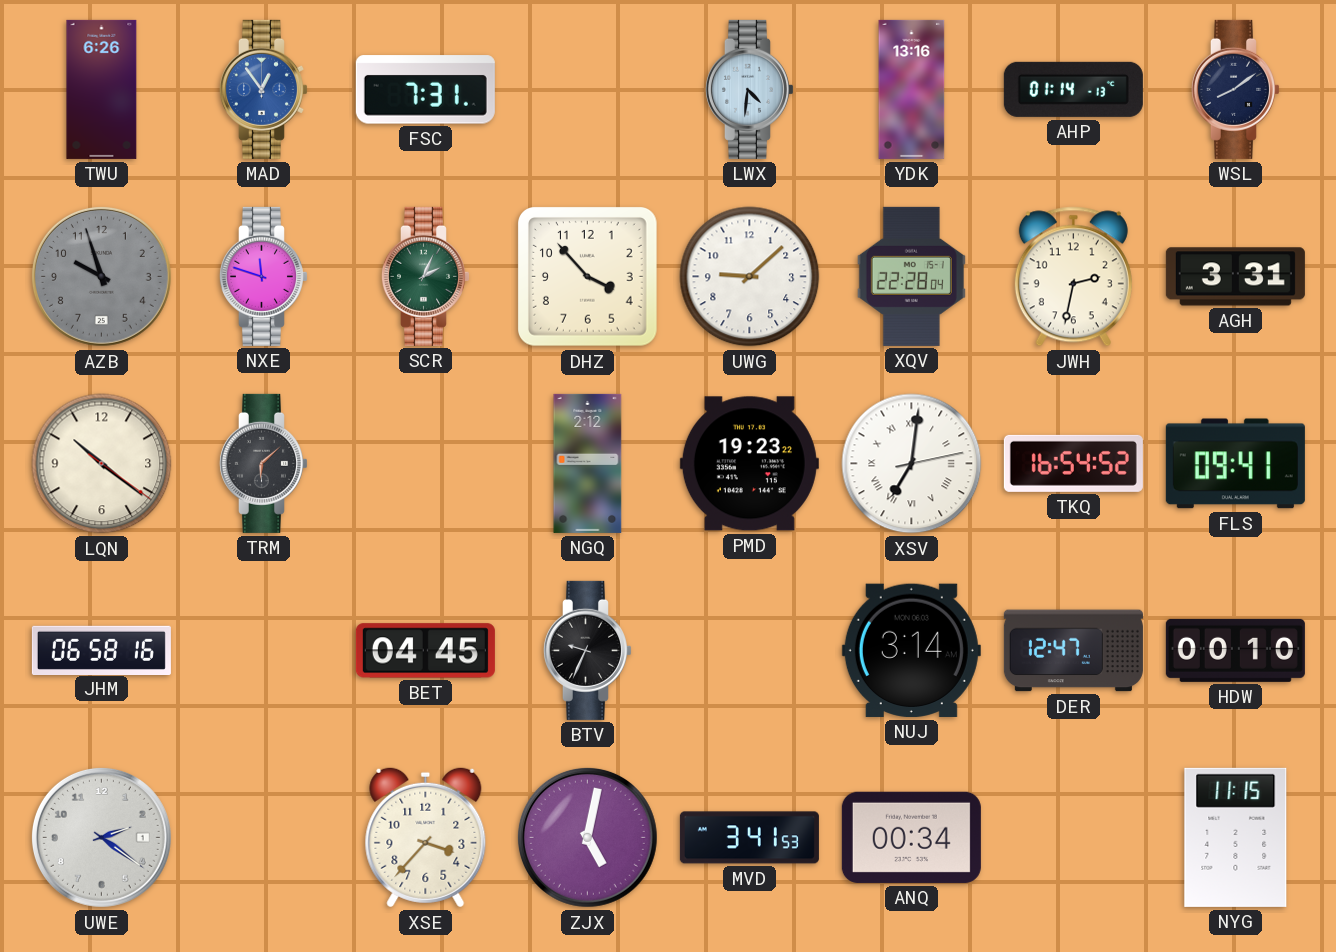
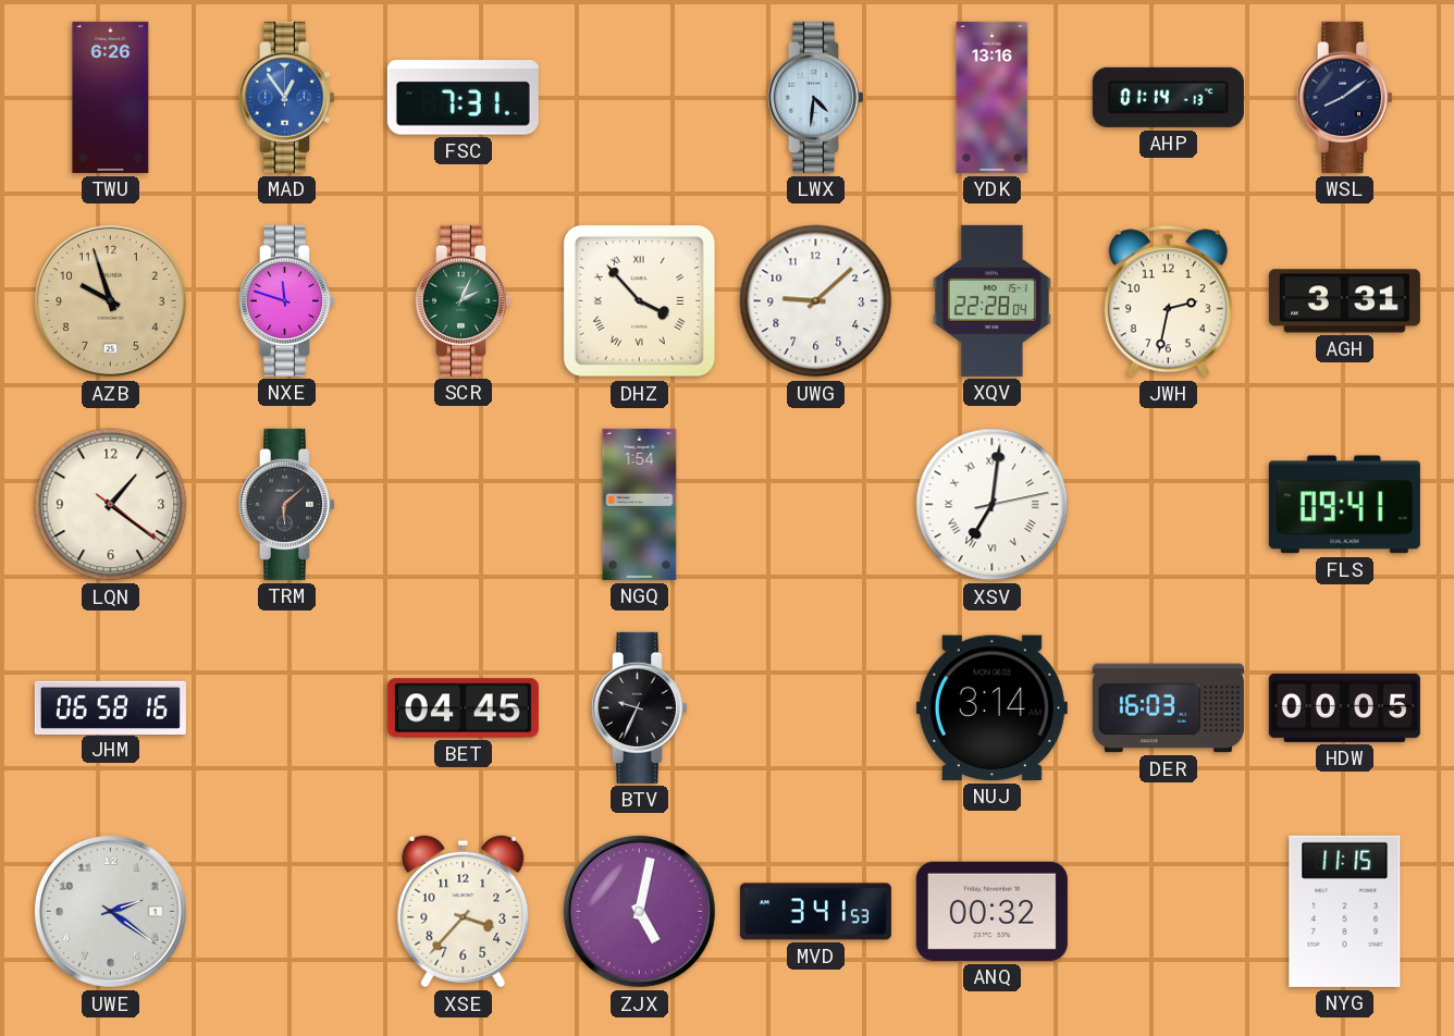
AZB dial: grey -> champagne (110, 300)
DHZ numerals: Arabic -> Roman (640, 301)
LQN: 10:21 -> 1:21 (111, 505)
NGQ: 2:12 -> 1:54 (640, 504)
PMD: 19:23 -> none (749, 464)
TKQ: 16:54 -> none (1073, 463)
DER: 12:47 -> 16:03 (1168, 708)
HDW: 00:10 -> 00:05 (1344, 707)
ANQ: 00:34 -> 00:32 (991, 911)
